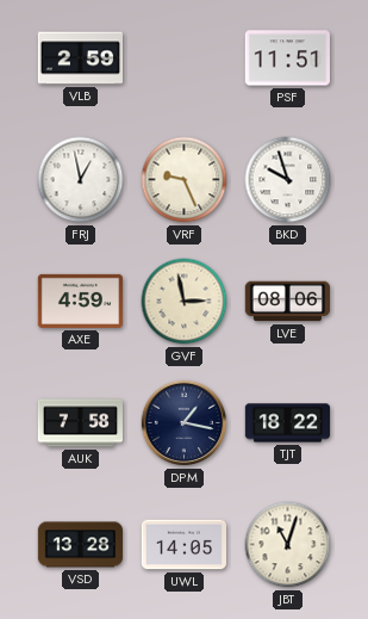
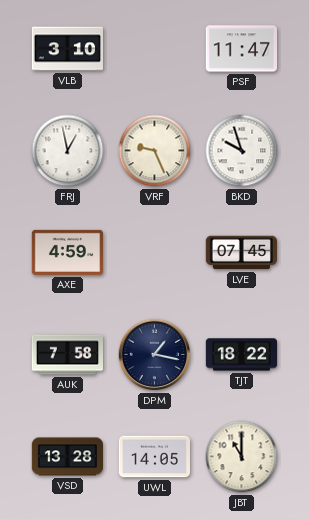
VLB: 2:59 -> 3:10 (68, 49)
PSF: 11:51 -> 11:47 (241, 49)
GVF: 2:58 -> none (185, 302)
LVE: 08:06 -> 07:45 (241, 253)
JBT: 11:03 -> 11:00 (242, 457)
